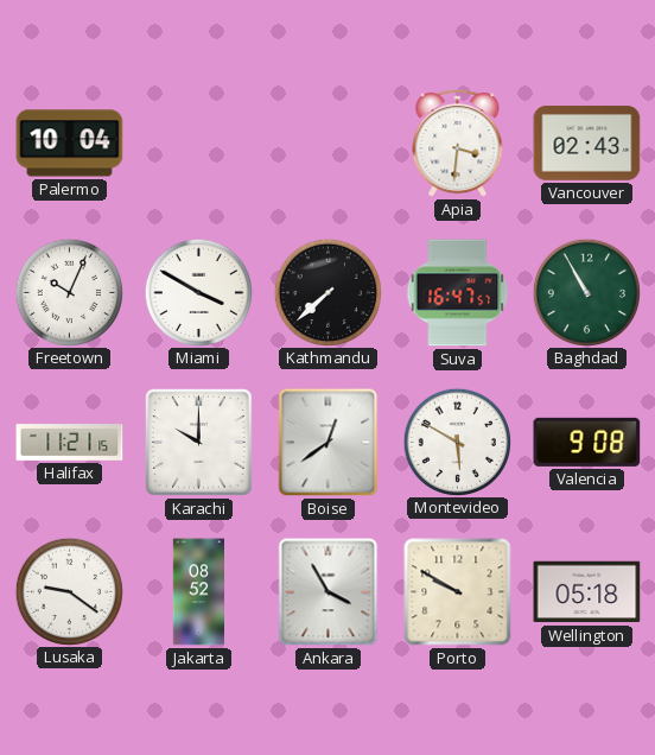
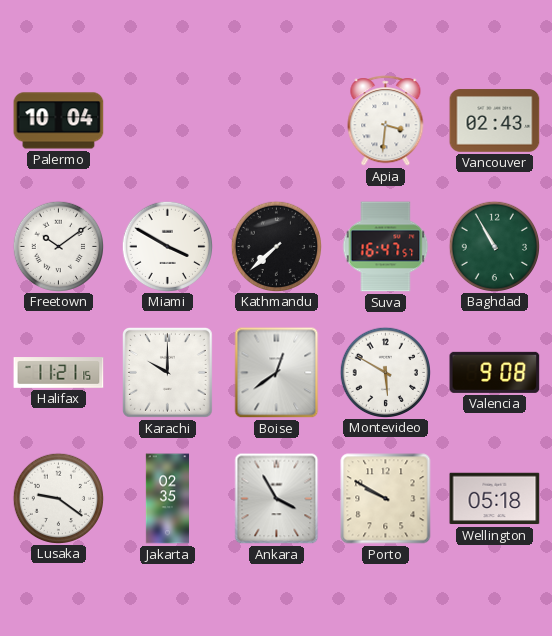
Freetown: 10:04 -> 10:09 (58, 246)
Jakarta: 08:52 -> 02:35 (168, 499)
